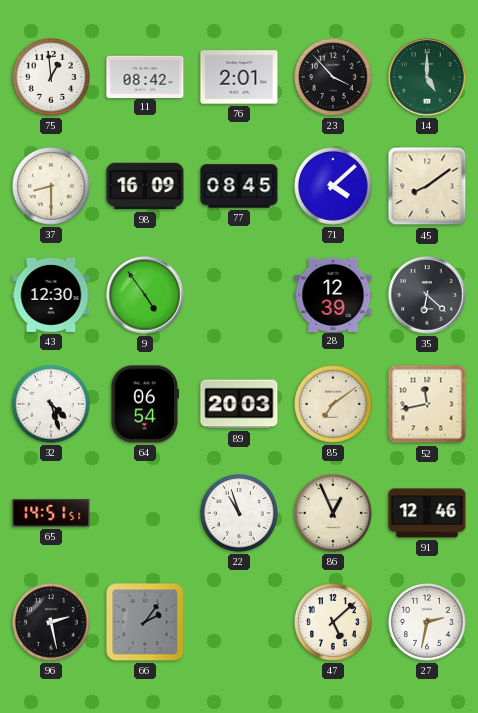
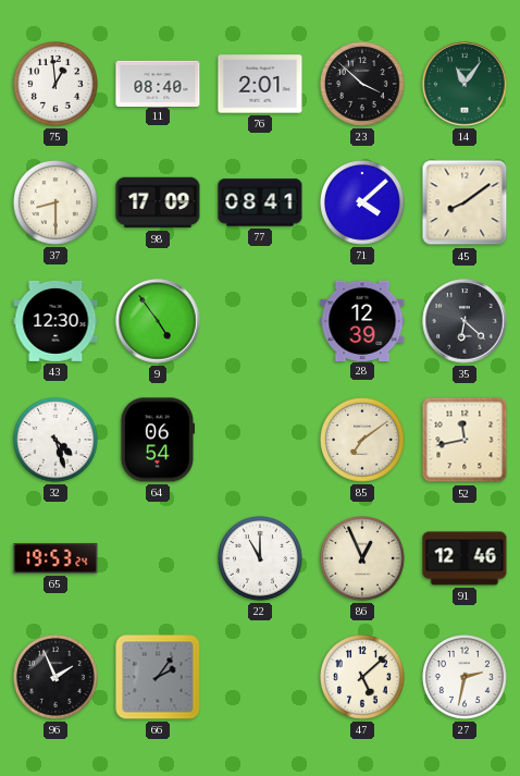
11: 08:42 -> 08:40 (158, 83)
23: 3:53 -> 3:52 (363, 85)
14: 5:00 -> 11:06 (465, 84)
98: 16:09 -> 17:09 (158, 202)
77: 08:45 -> 08:41 (260, 202)
89: 20:03 -> none (239, 404)
65: 14:51 -> 19:53 (55, 558)
22: 10:57 -> 11:00 (261, 559)
96: 2:28 -> 1:56 (57, 678)
